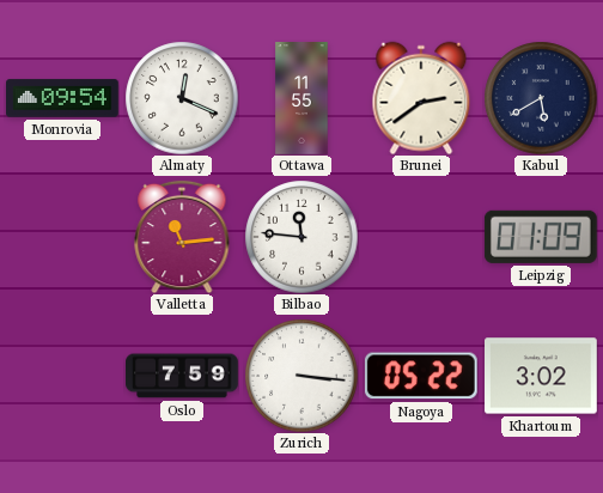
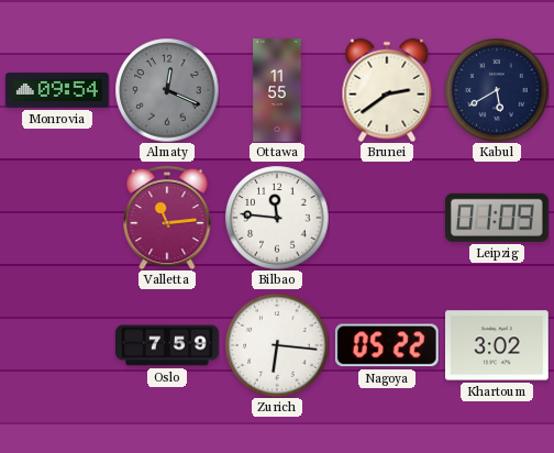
Almaty dial: white -> grey (167, 90)
Zurich: 3:16 -> 6:16 (277, 345)
